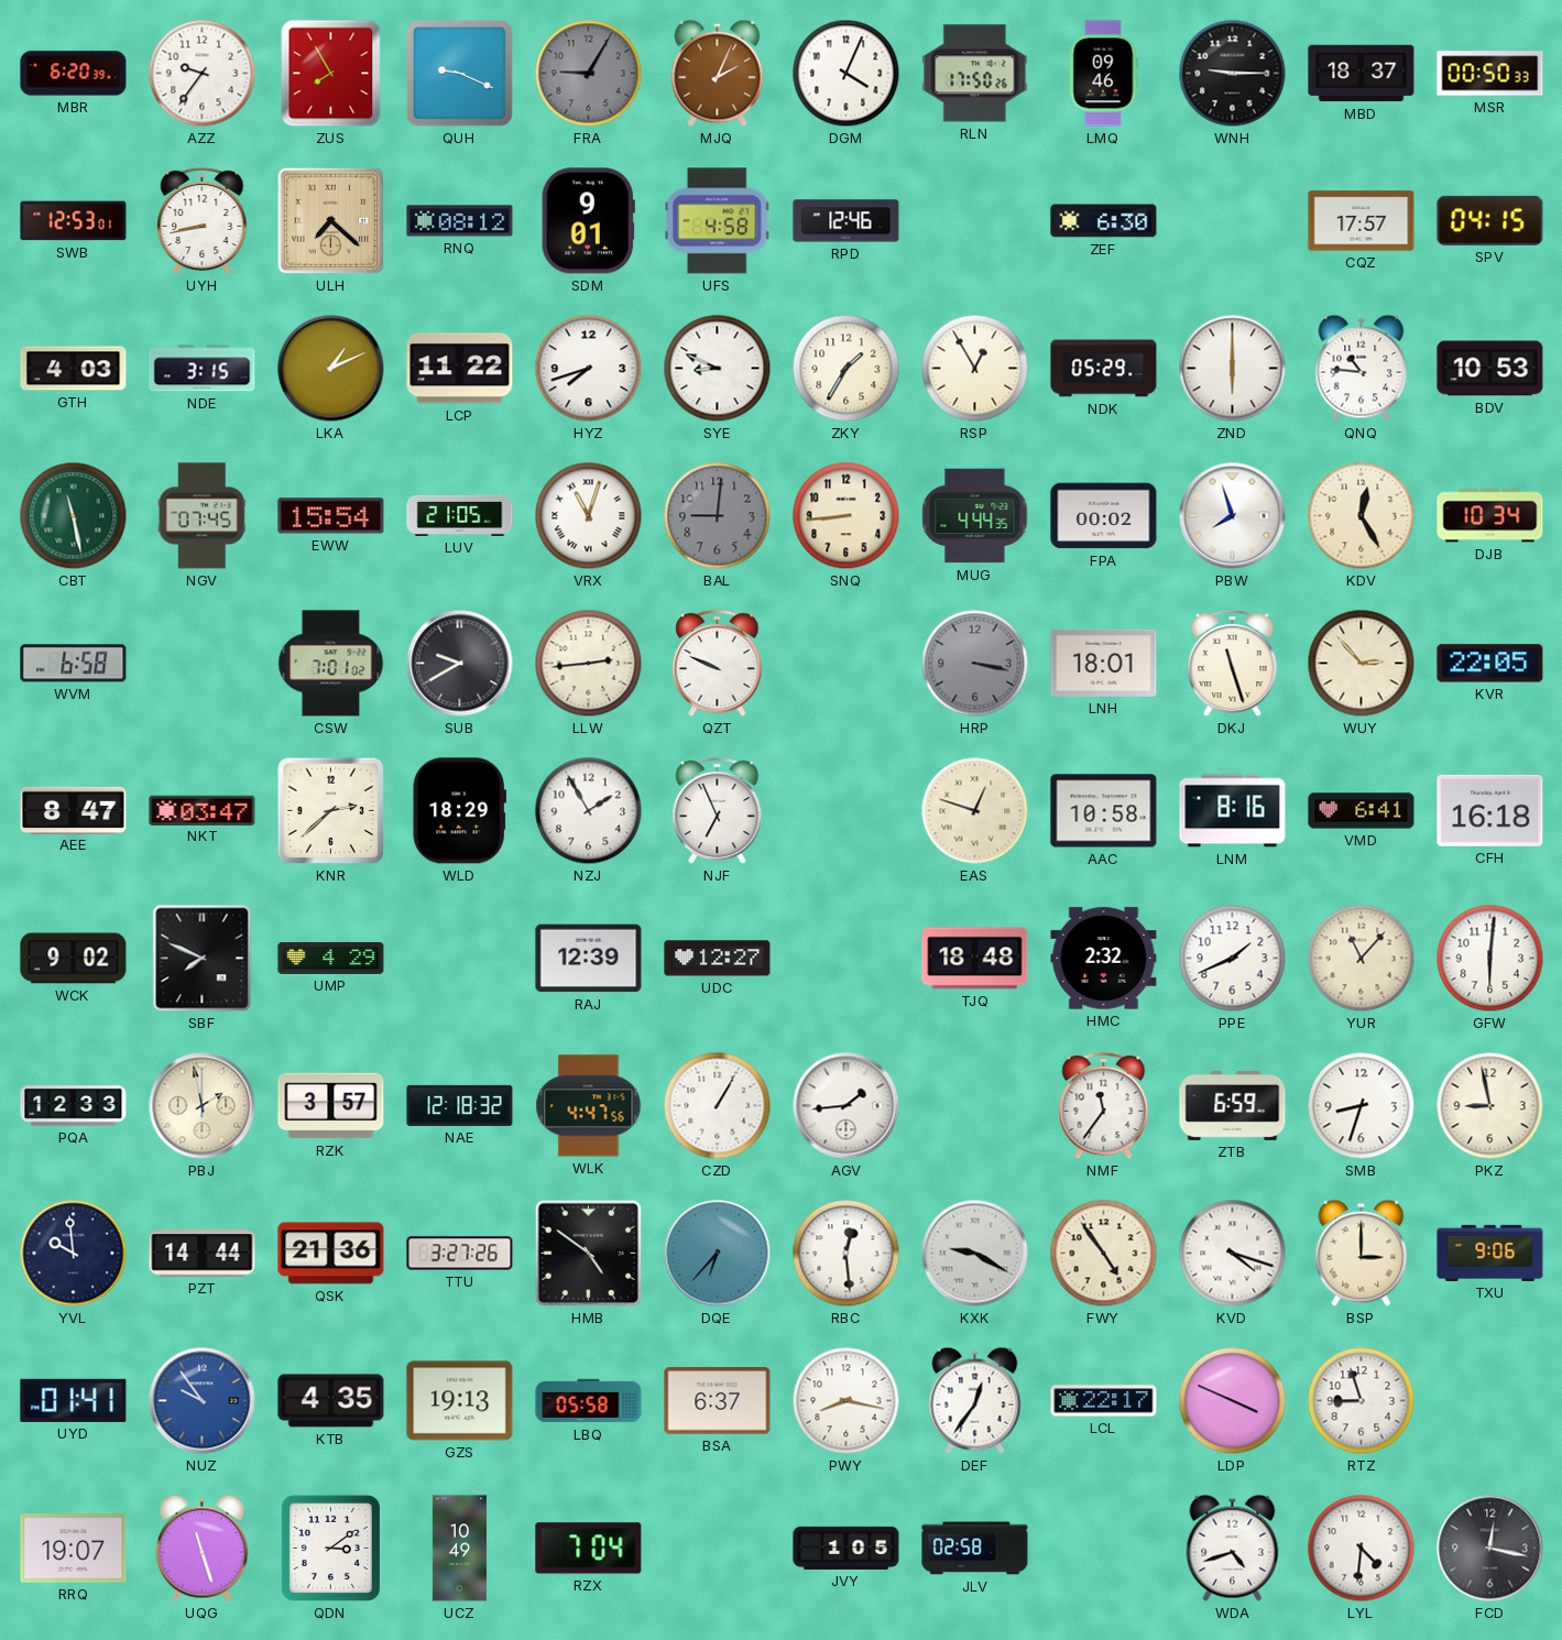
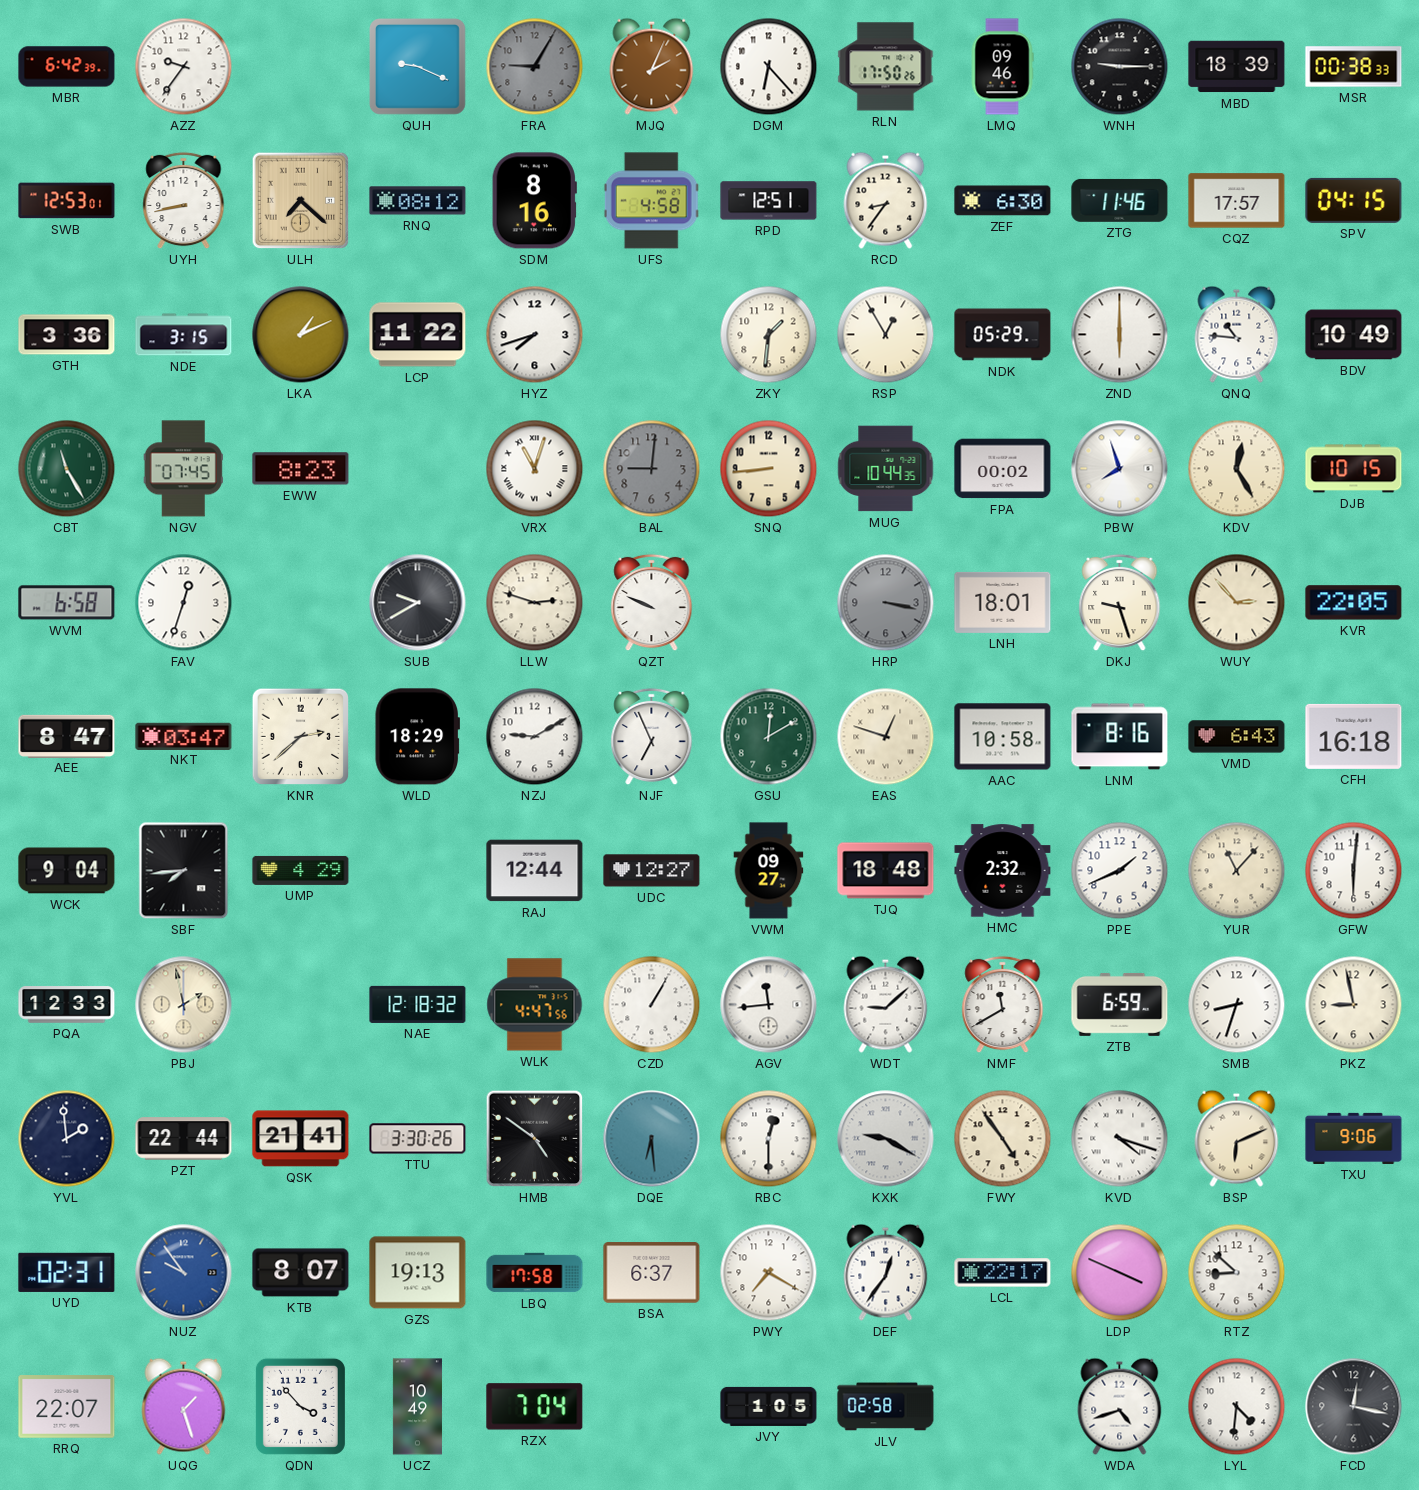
MBR: 6:20 -> 6:42 (67, 67)
ZUS: 7:55 -> none (331, 74)
DGM: 4:04 -> 6:23 (769, 67)
MBD: 18:37 -> 18:39 (1237, 67)
MSR: 00:50 -> 00:38 (1354, 67)
SDM: 9:01 -> 8:16 (534, 201)
RPD: 12:46 -> 12:51 (769, 201)
RCD: none -> 8:36 (886, 200)
ZTG: none -> 11:46 (1120, 200)
GTH: 4:03 -> 3:36 (67, 335)
SYE: 8:49 -> none (718, 369)
ZKY: 1:35 -> 1:31 (769, 335)
BDV: 10:53 -> 10:49 (1354, 335)
CBT: 11:28 -> 11:25 (67, 469)
EWW: 15:54 -> 8:23 (301, 469)
LUV: 21:05 -> none (460, 515)
MUG: 4:44 -> 10:44 (886, 469)
DJB: 10:34 -> 10:15 (1354, 469)
FAV: none -> 12:33 (184, 603)
CSW: 7:01 -> none (331, 664)
LLW: 2:44 -> 2:48 (535, 603)
DKJ: 11:27 -> 9:27 (1120, 603)
NZJ: 1:55 -> 9:10 (535, 737)
GSU: none -> 12:10 (769, 737)
VMD: 6:41 -> 6:43 (1237, 737)
WCK: 9:02 -> 9:04 (67, 871)
SBF: 7:49 -> 7:44 (184, 871)
RAJ: 12:39 -> 12:44 (535, 871)
VWM: none -> 09:27 (769, 871)
RZK: 3:57 -> none (331, 1106)
AGV: 1:44 -> 11:44 (769, 1005)
WDT: none -> 9:08 (886, 1004)
NMF: 11:36 -> 11:40 (1003, 1005)
YVL: 9:59 -> 1:59 (67, 1139)
PZT: 14:44 -> 22:44 (184, 1139)
QSK: 21:36 -> 21:41 (301, 1139)
TTU: 3:27 -> 3:30 (418, 1139)
DQE: 6:37 -> 6:29 (652, 1139)
RBC: 12:29 -> 12:30 (769, 1139)
BSP: 3:00 -> 6:11 (1237, 1138)
UYD: 01:41 -> 02:31 (67, 1272)
KTB: 4:35 -> 8:07 (301, 1273)
LBQ: 05:58 -> 17:58 (535, 1273)
PWY: 8:17 -> 7:20 (769, 1273)
RTZ: 8:57 -> 8:52 (1237, 1273)
RRQ: 19:07 -> 22:07 (67, 1407)
UQG: 11:27 -> 1:27 (184, 1406)
QDN: 3:09 -> 3:53 (300, 1406)
